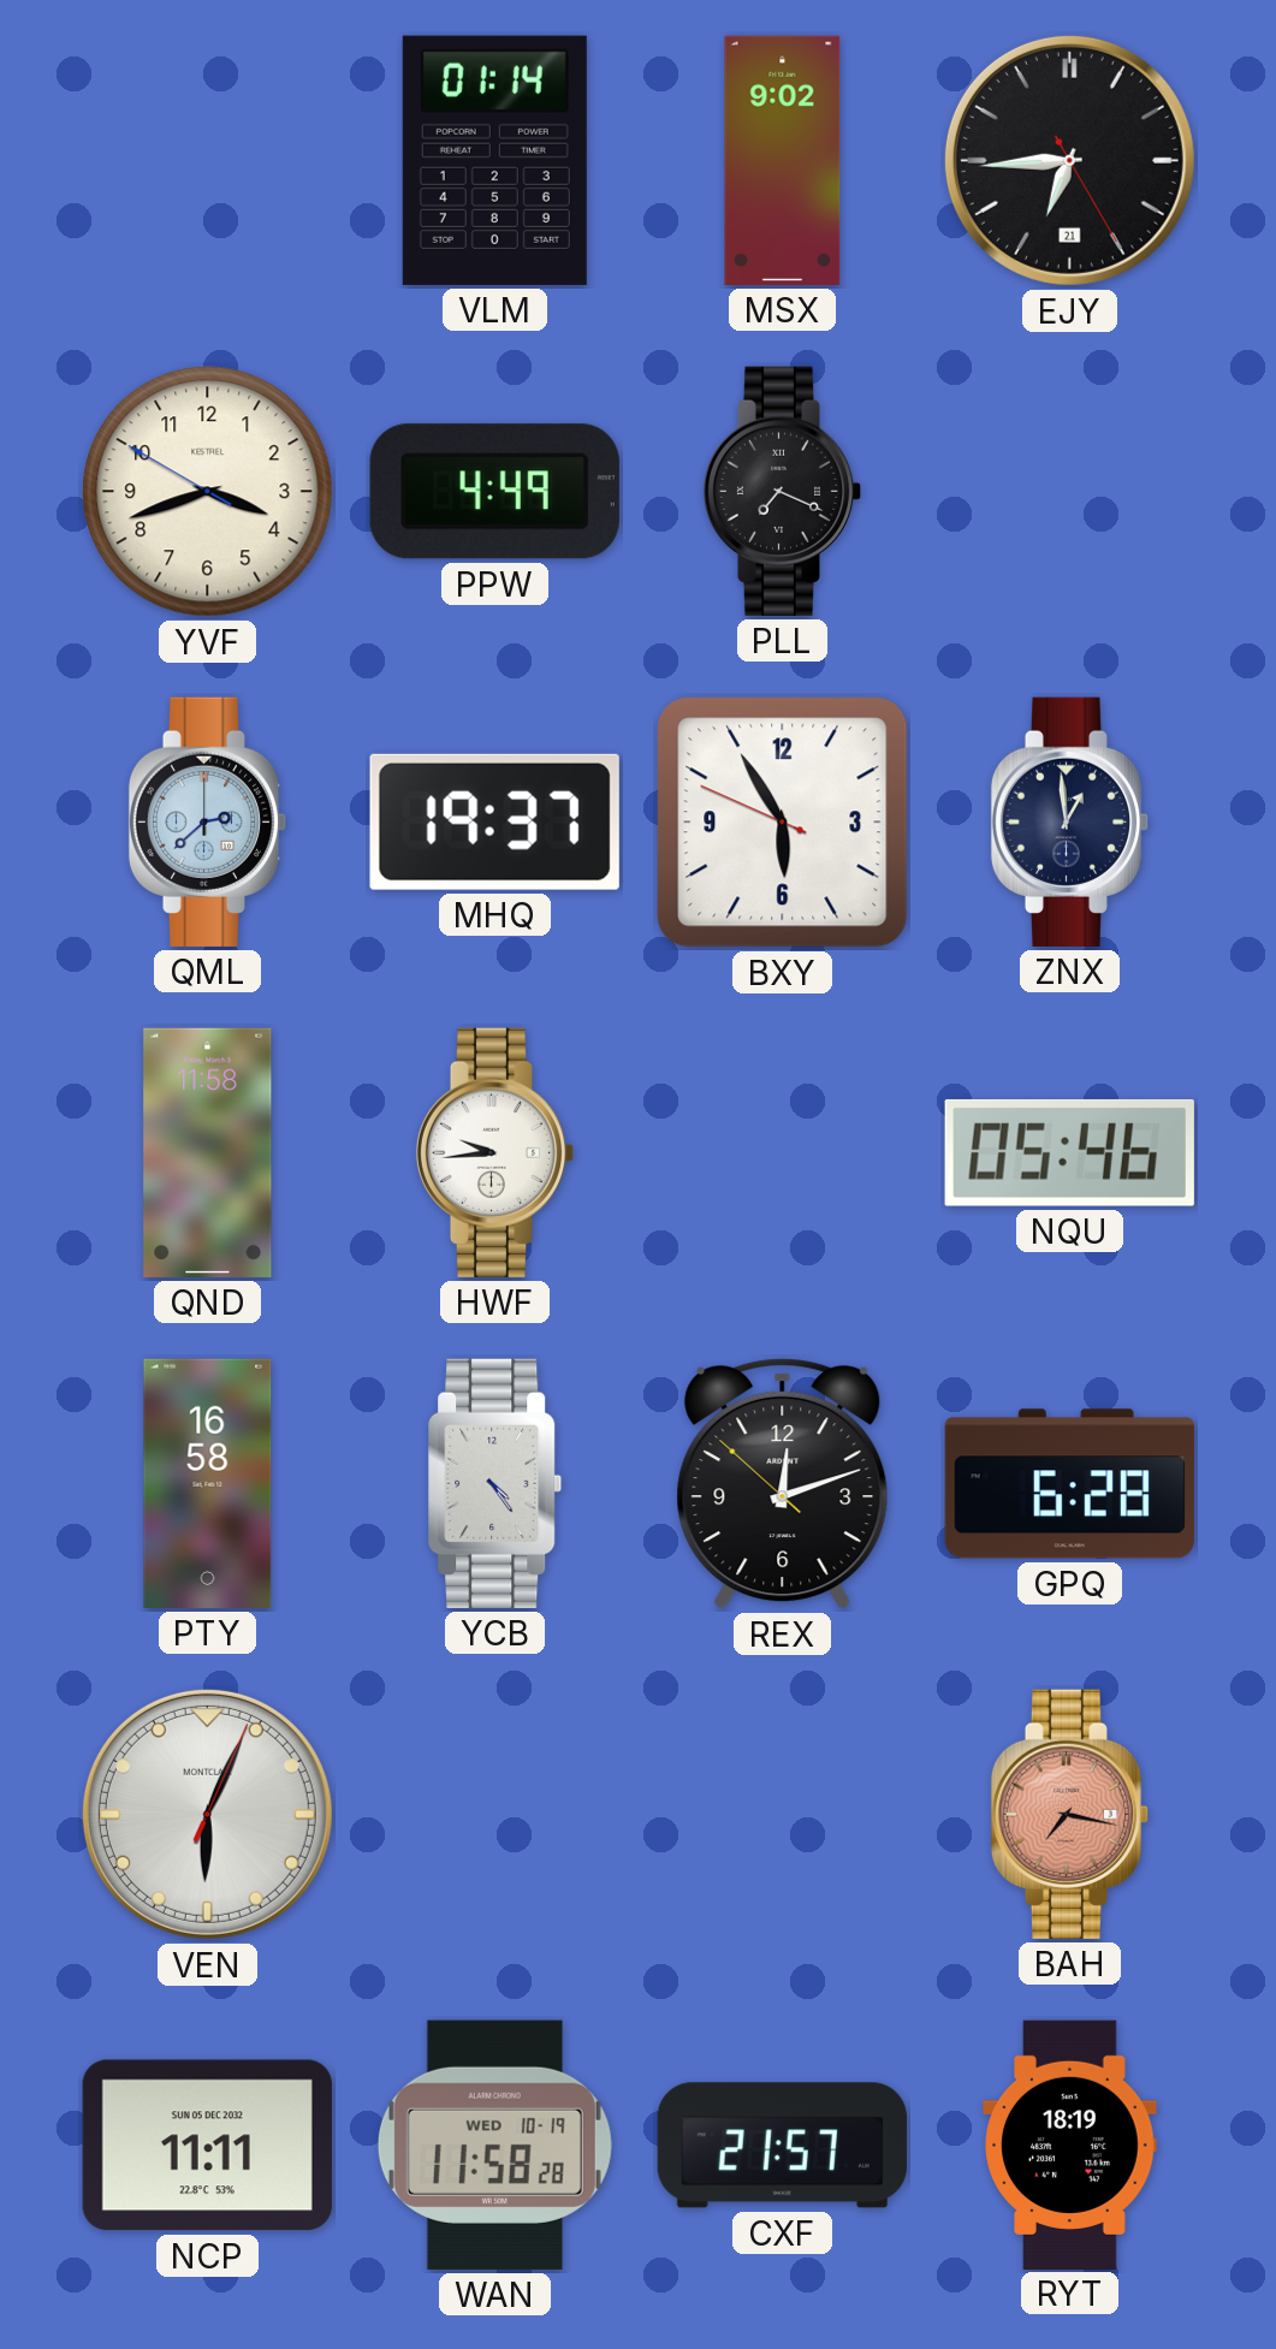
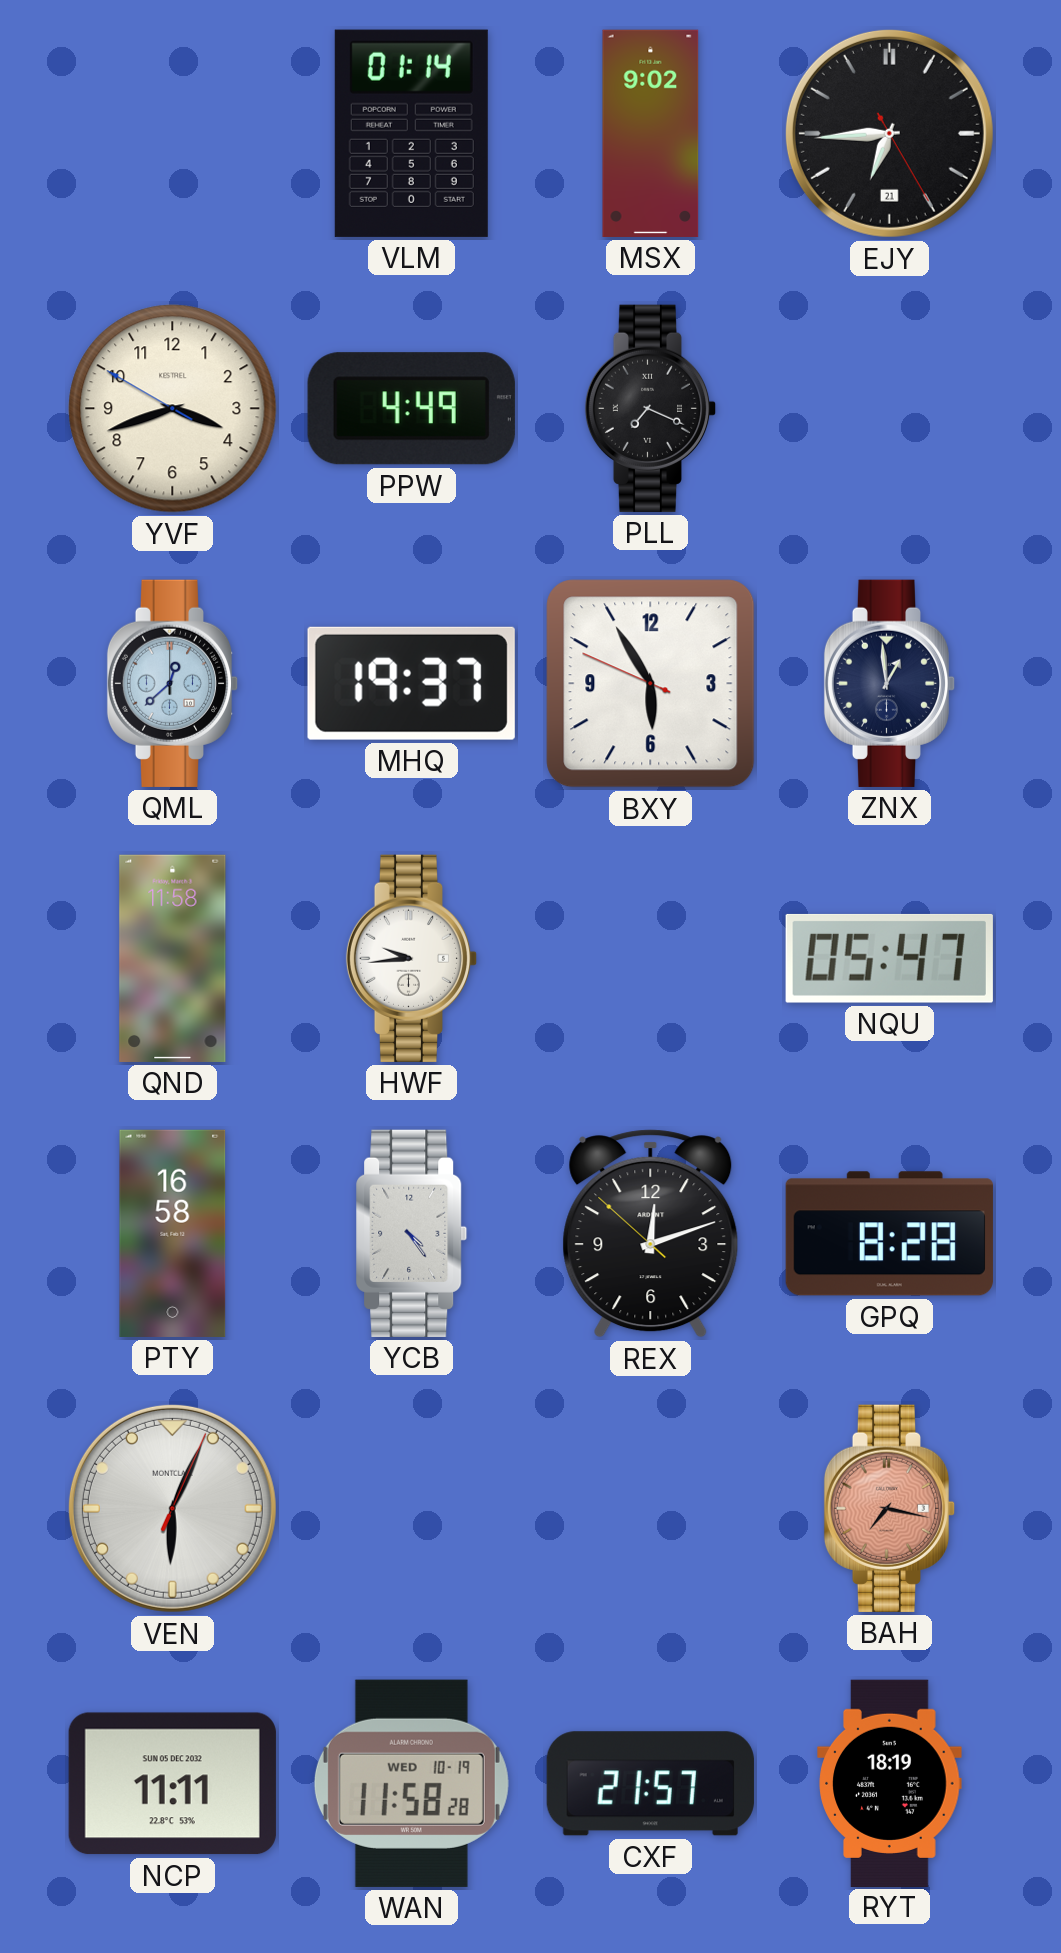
QML: 2:38 -> 12:38 (173, 683)
NQU: 05:46 -> 05:47 (889, 958)
GPQ: 6:28 -> 8:28 (889, 1234)
